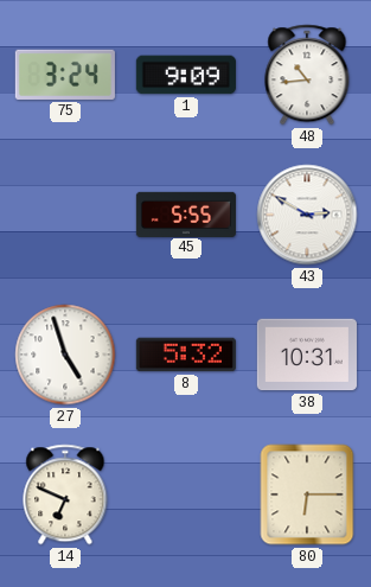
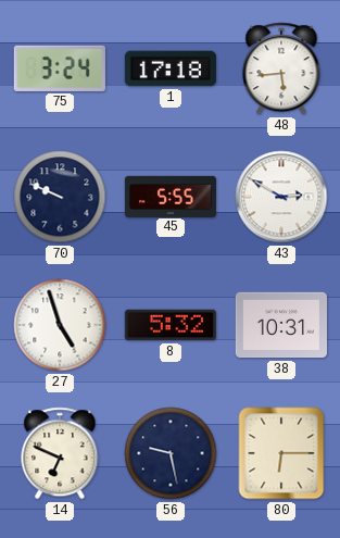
1: 9:09 -> 17:18 (171, 68)
48: 10:44 -> 5:44 (281, 68)
70: none -> 9:49 (60, 197)
56: none -> 9:28 (171, 453)
